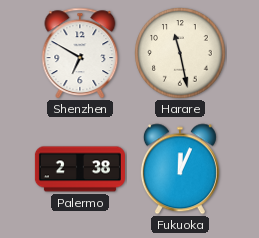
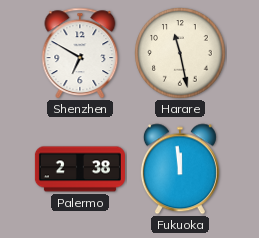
Fukuoka: 12:04 -> 11:59 (180, 169)
